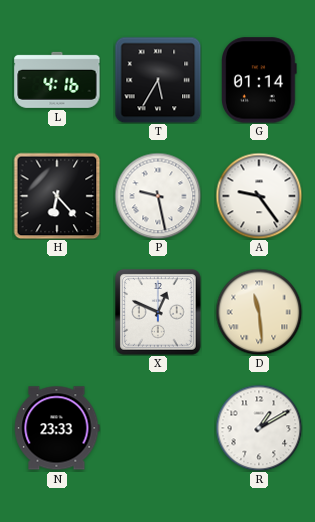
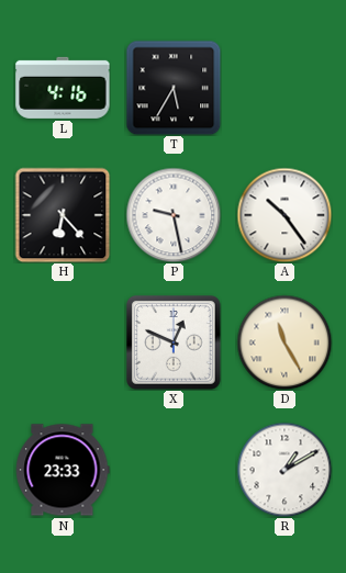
G: 01:14 -> none (259, 80)
A: 9:24 -> 10:24 (284, 215)
D: 11:29 -> 11:25 (284, 342)
